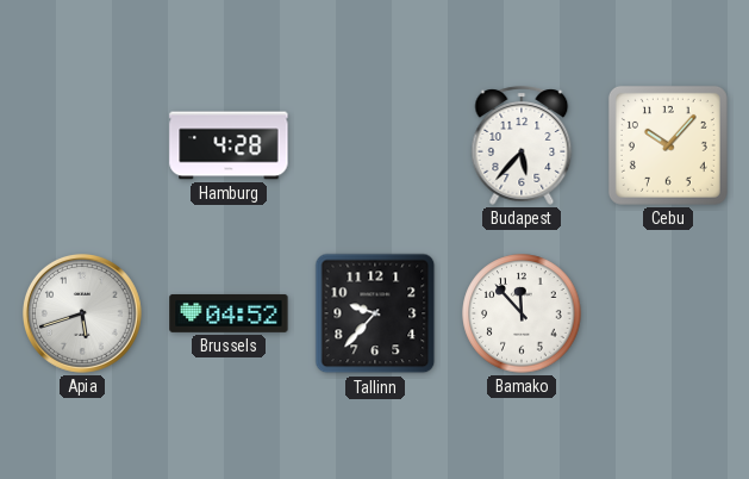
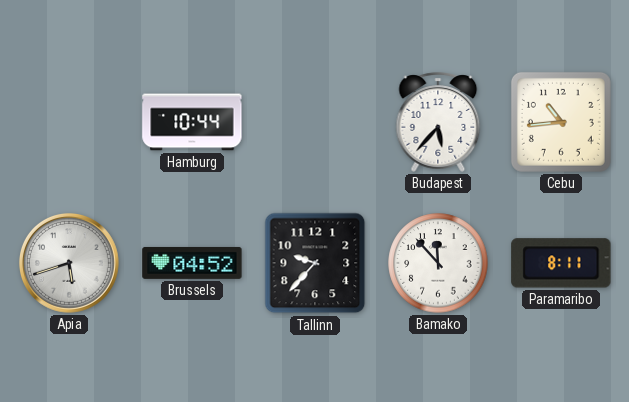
Hamburg: 4:28 -> 10:44 (192, 122)
Cebu: 10:07 -> 10:44 (561, 122)
Paramaribo: none -> 8:11 (561, 263)
